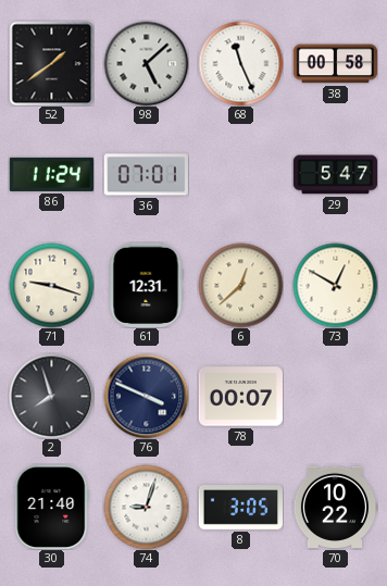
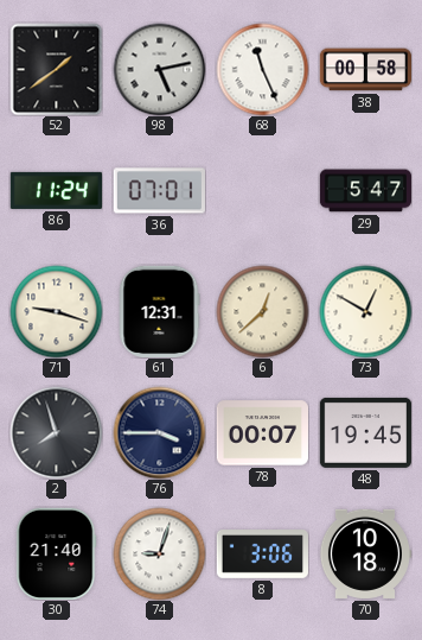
98: 5:08 -> 5:13 (159, 69)
76: 3:49 -> 3:45 (159, 432)
48: none -> 19:45 (365, 432)
8: 3:05 -> 3:06 (262, 555)
70: 10:22 -> 10:18 (365, 553)
